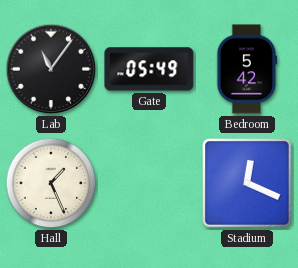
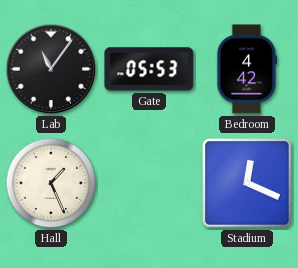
Gate: 05:49 -> 05:53 (149, 69)
Bedroom: 5:42 -> 4:42 (247, 69)
